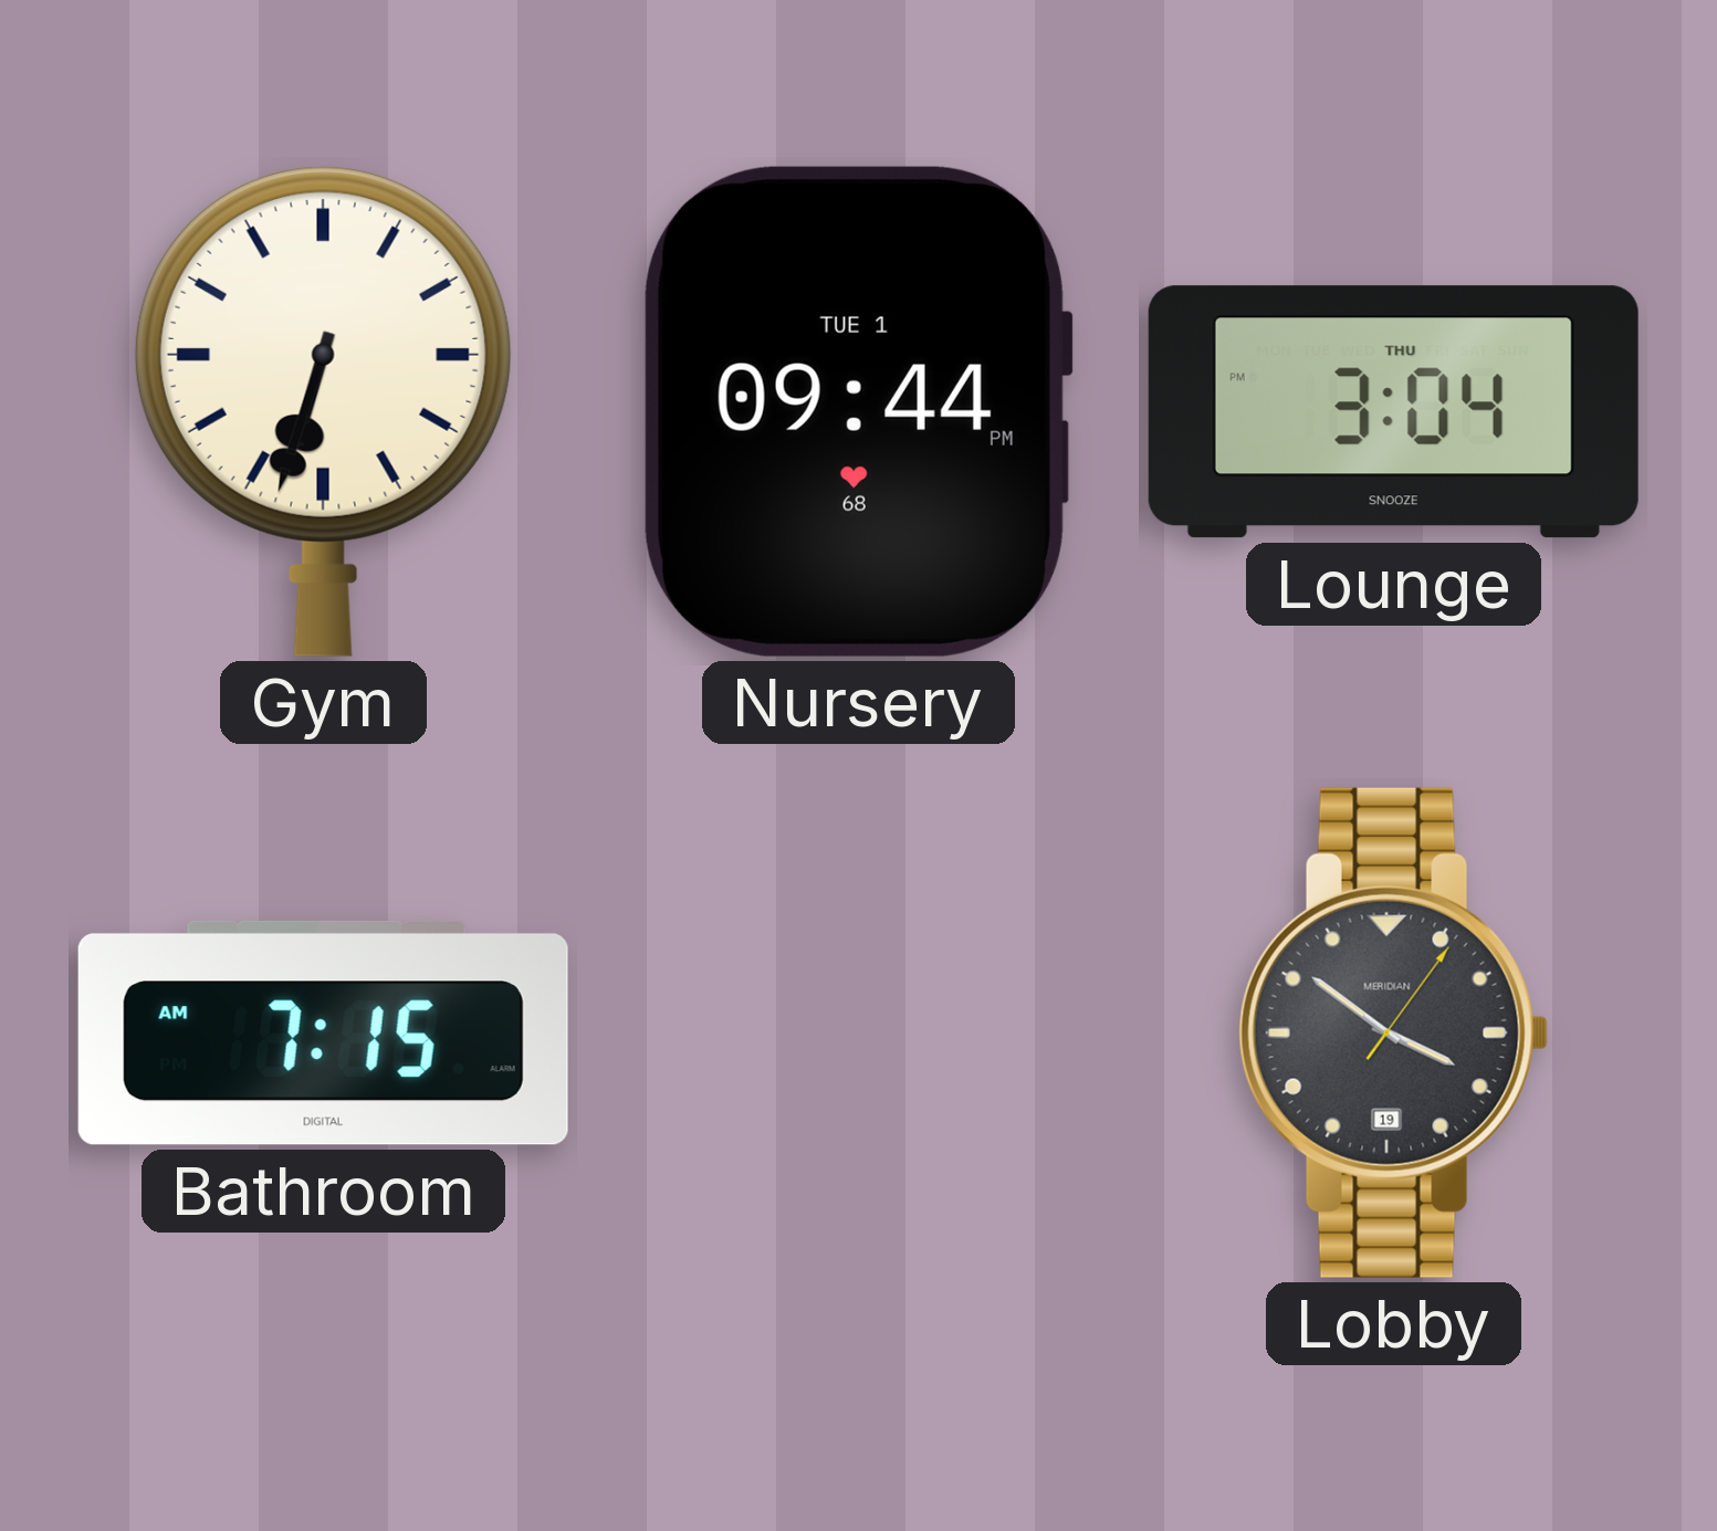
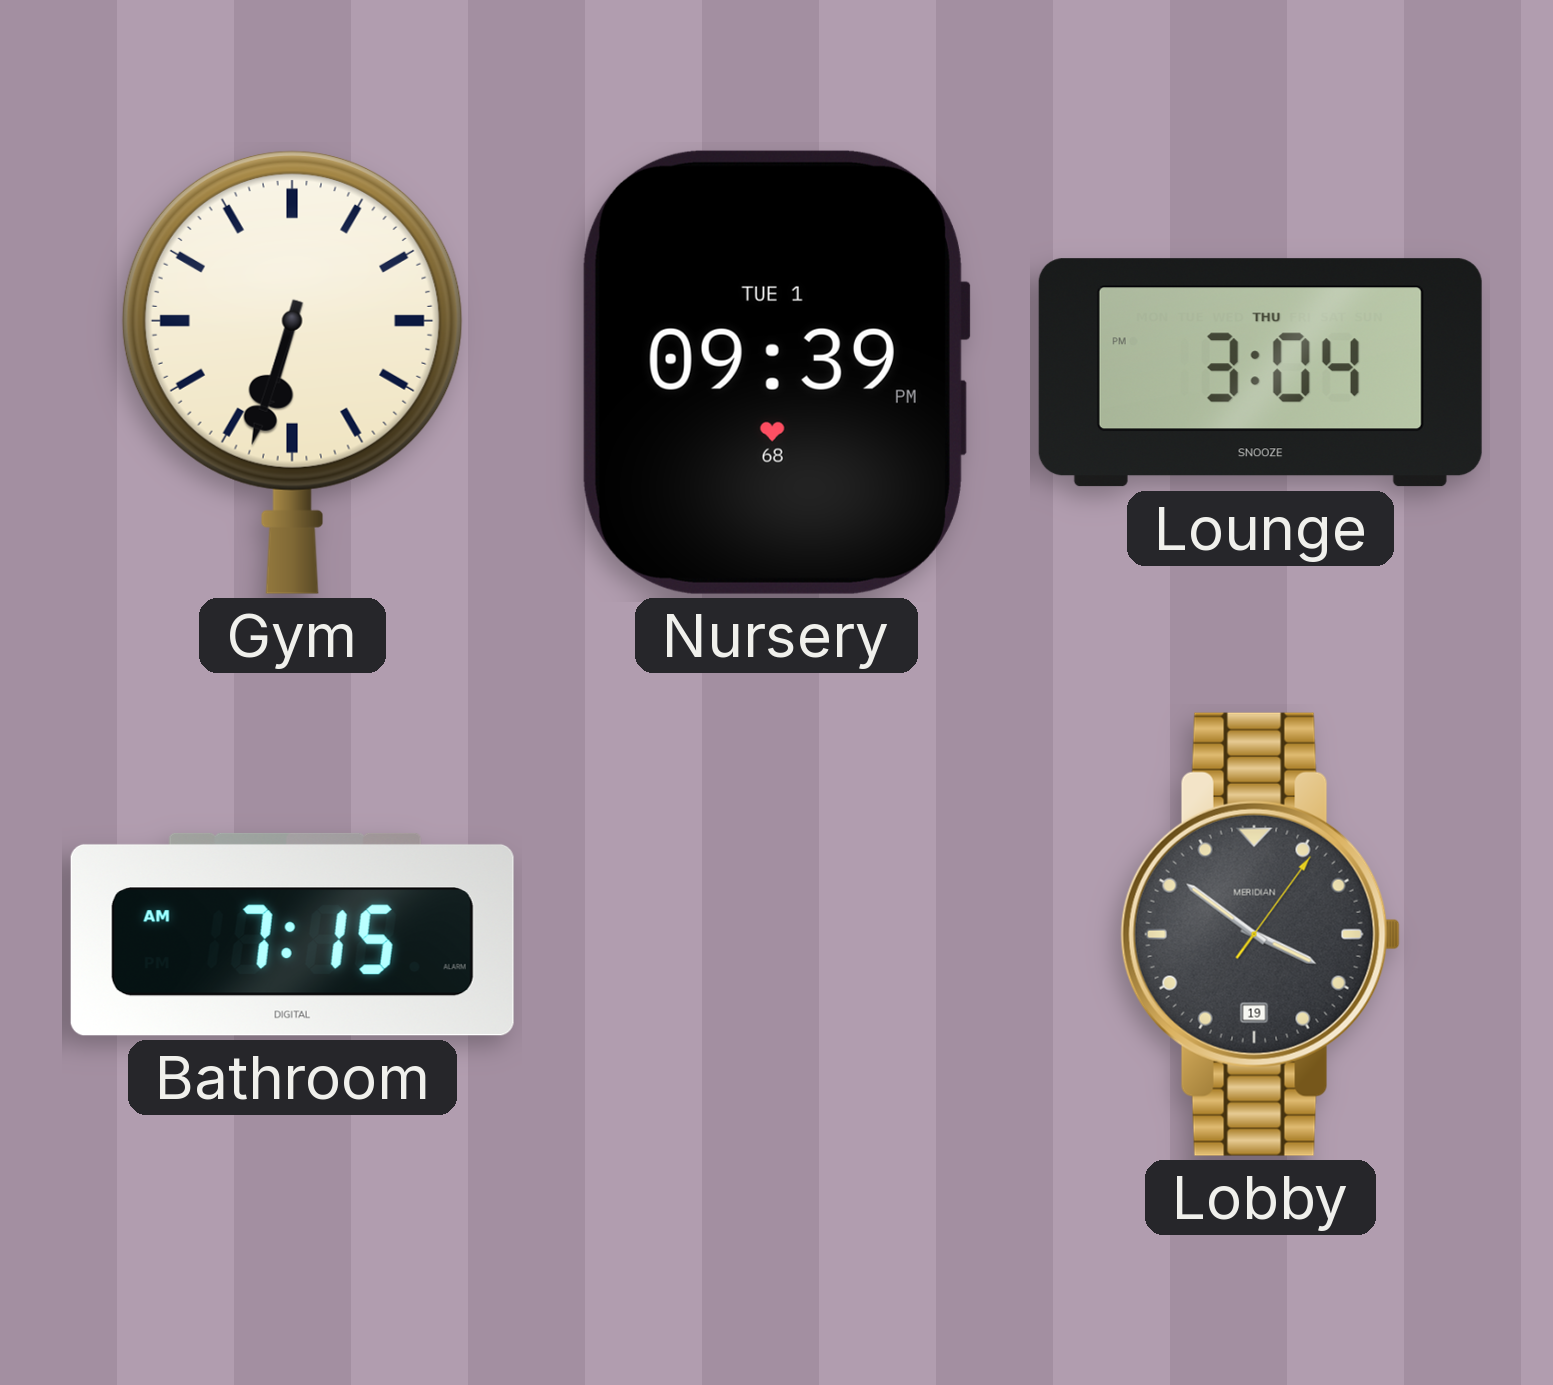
Nursery: 09:44 -> 09:39 (776, 372)
